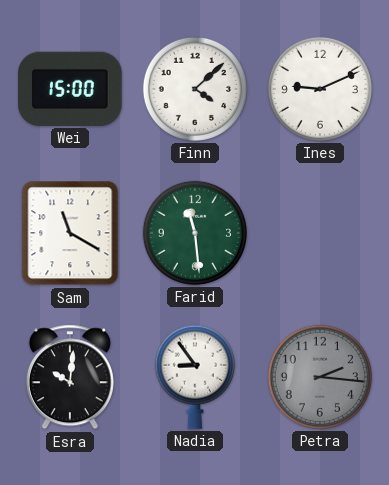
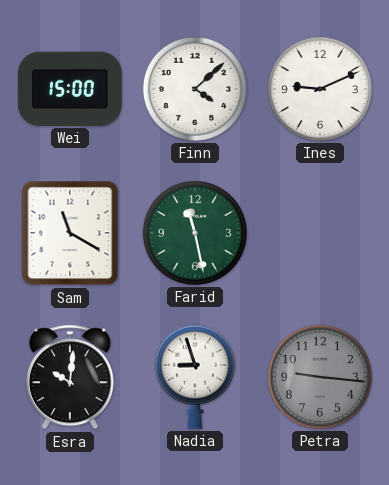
Farid: 11:29 -> 11:28 (195, 233)
Nadia: 8:54 -> 8:57 (195, 377)
Petra: 2:16 -> 9:16 (320, 377)
